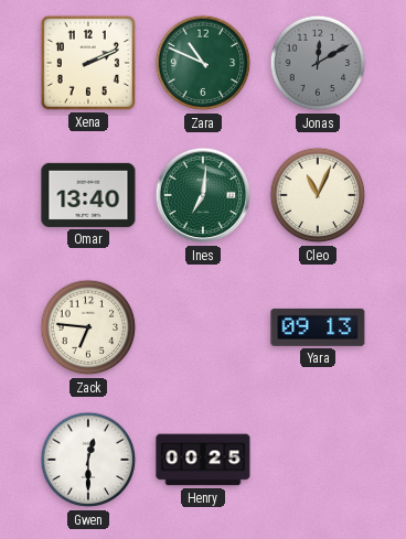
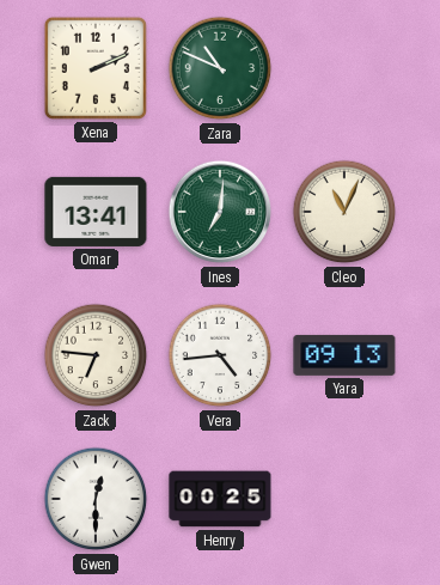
Jonas: 12:10 -> none (318, 63)
Omar: 13:40 -> 13:41 (96, 212)
Vera: none -> 4:44 (220, 355)
